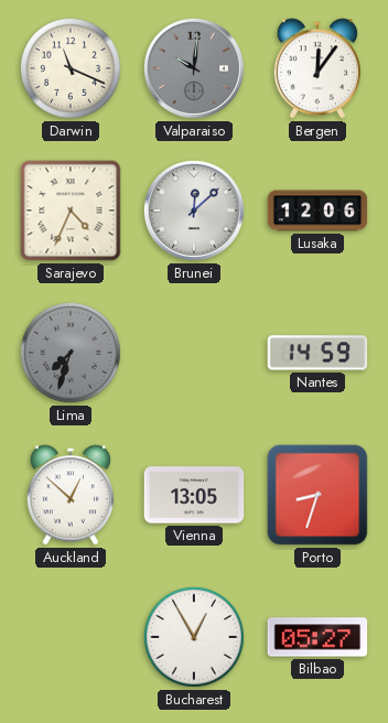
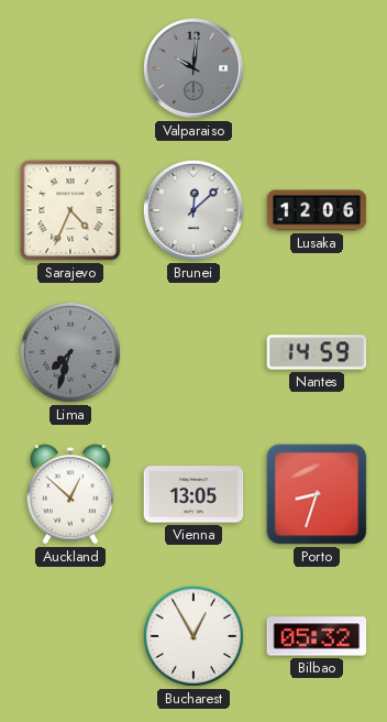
Darwin: 11:19 -> none (71, 68)
Bergen: 12:06 -> none (317, 68)
Bilbao: 05:27 -> 05:32 (317, 636)
